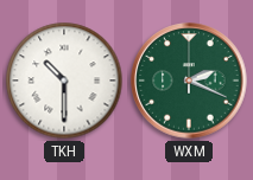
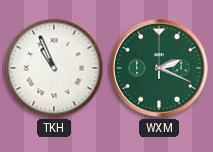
TKH: 10:30 -> 10:56 (54, 68)
